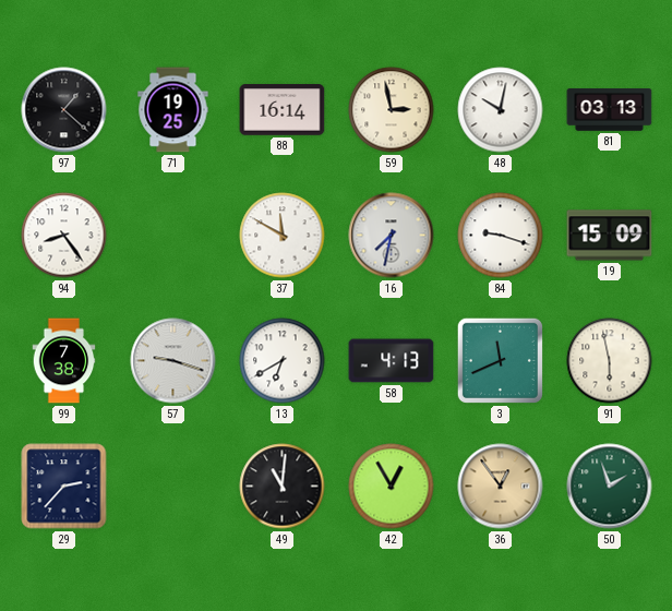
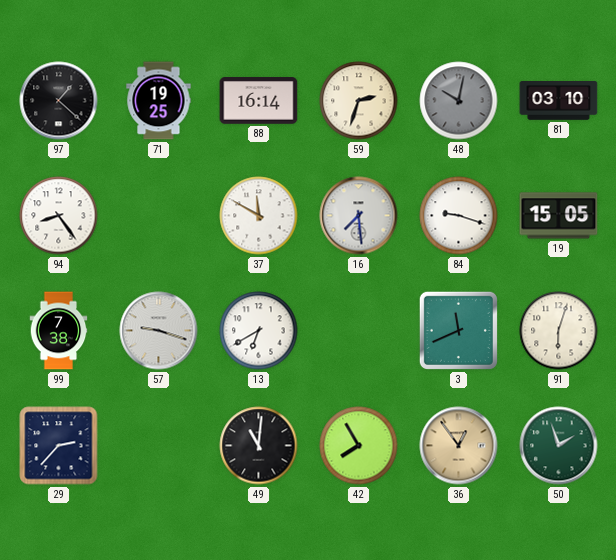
59: 2:58 -> 2:33 (359, 101)
48 dial: white -> grey (459, 101)
81: 03:13 -> 03:10 (559, 101)
16: 7:32 -> 7:29 (359, 216)
19: 15:09 -> 15:05 (559, 216)
58: 4:13 -> none (392, 361)
91: 5:58 -> 6:03 (559, 331)
42: 12:55 -> 7:55 (359, 446)
